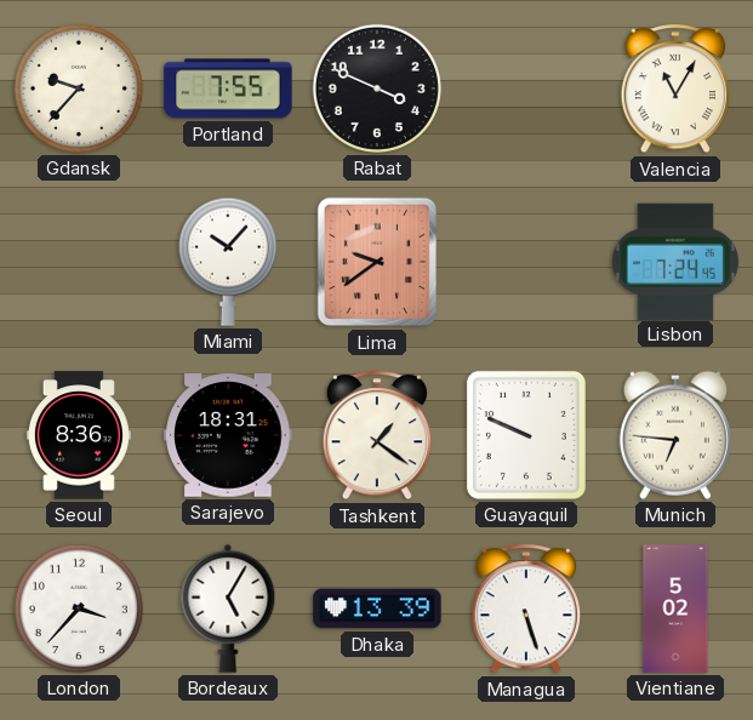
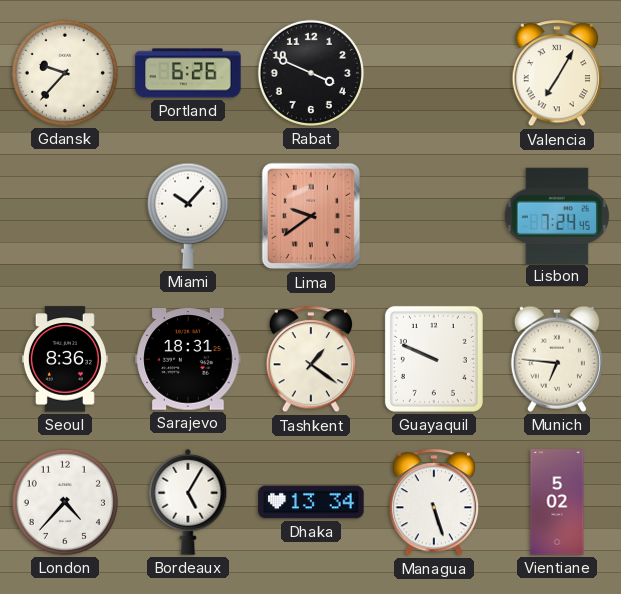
Portland: 7:55 -> 6:26 (188, 73)
Valencia: 11:05 -> 7:05 (556, 74)
London: 3:37 -> 4:37 (65, 502)
Dhaka: 13:39 -> 13:34 (311, 502)
